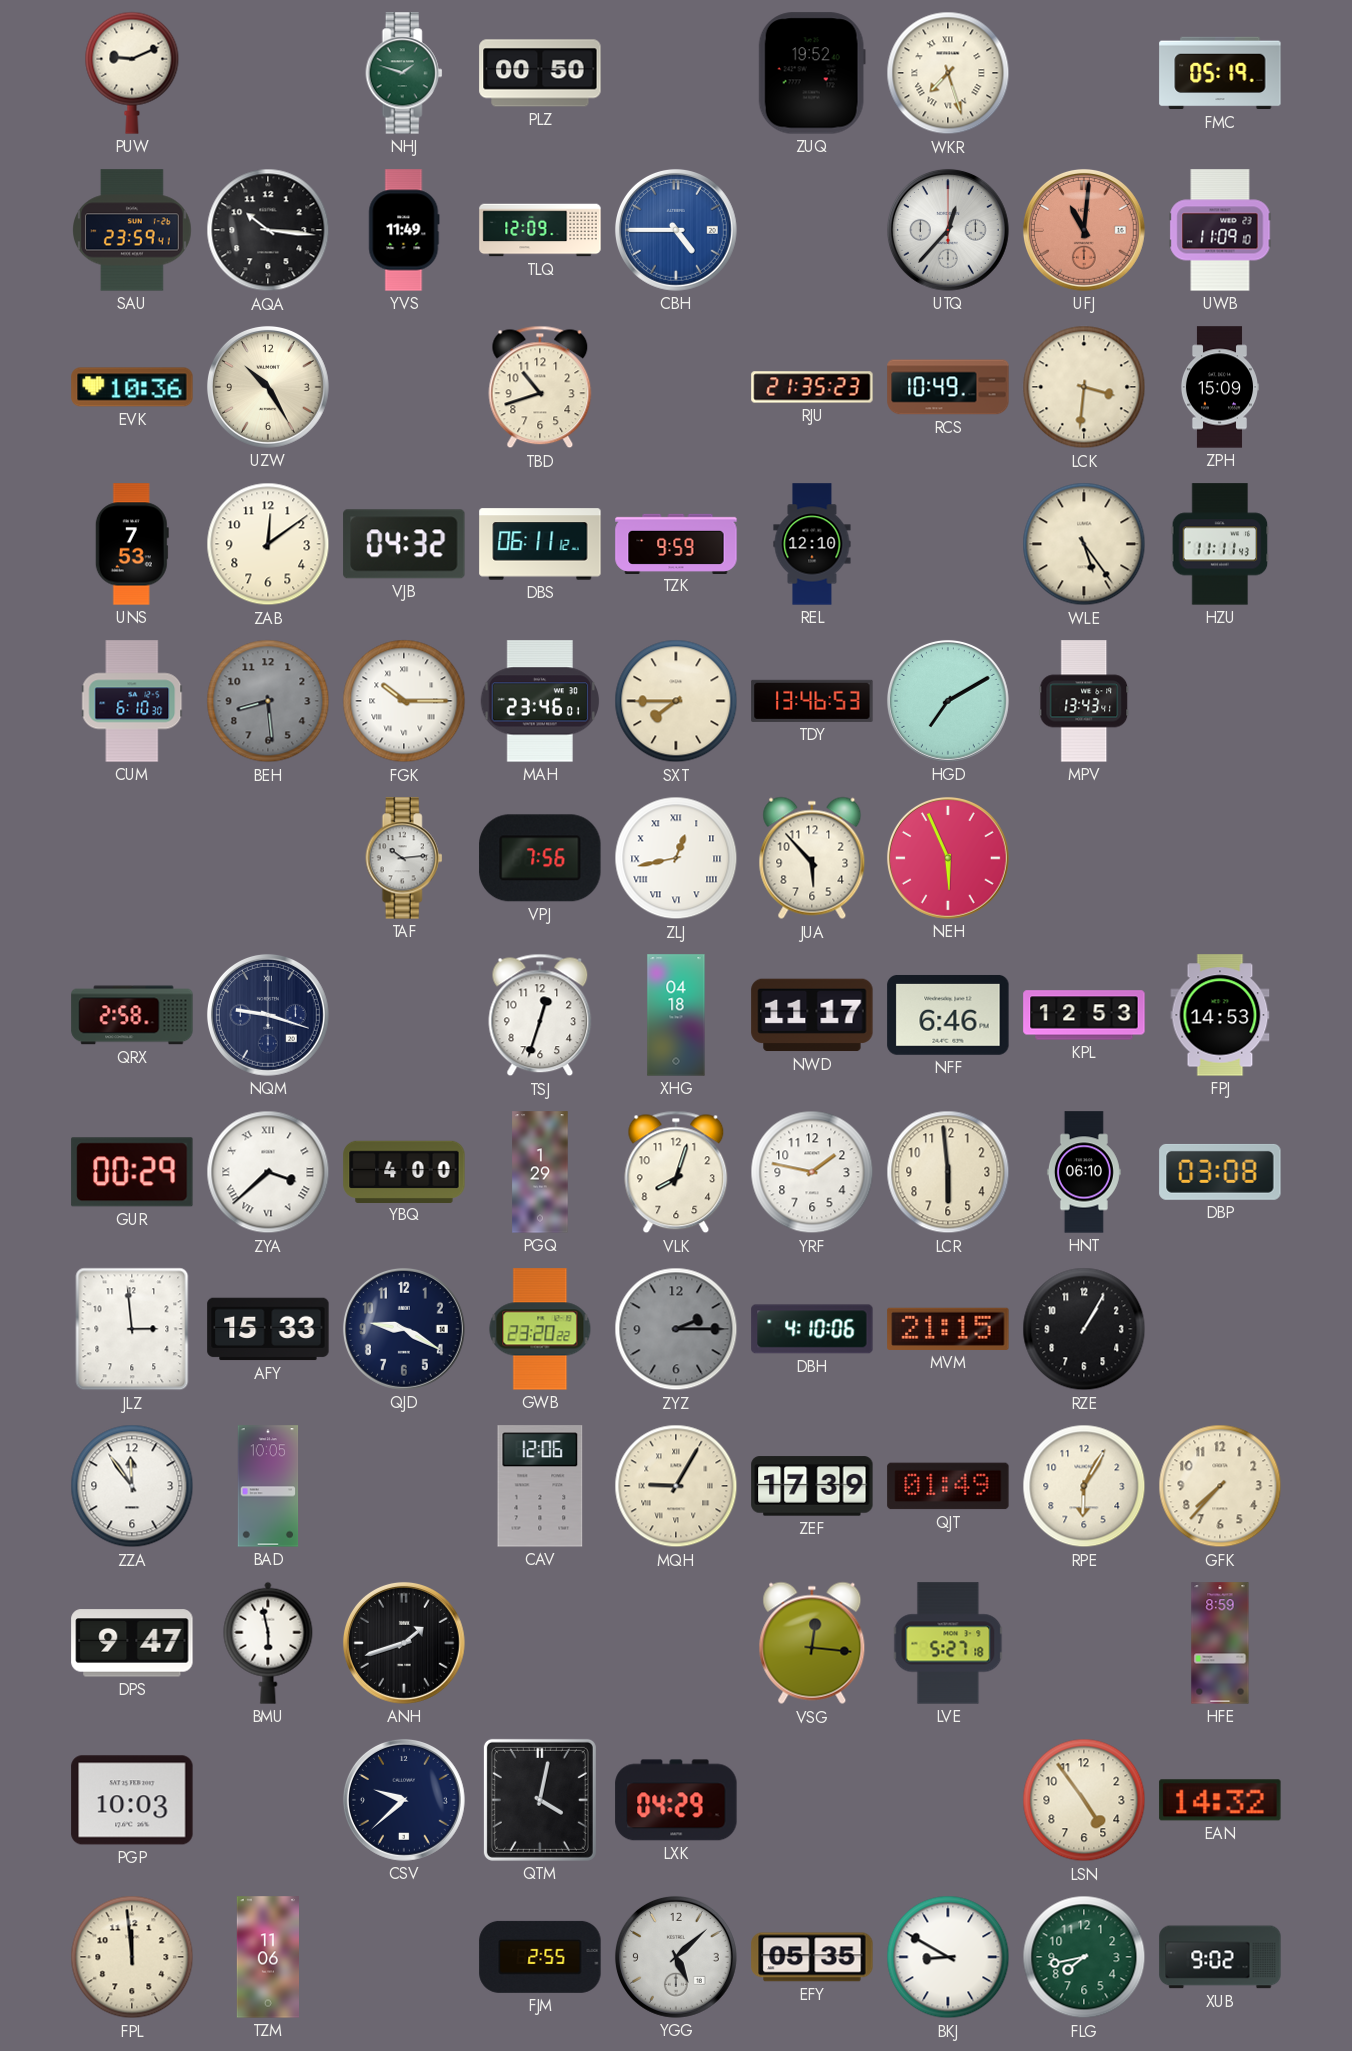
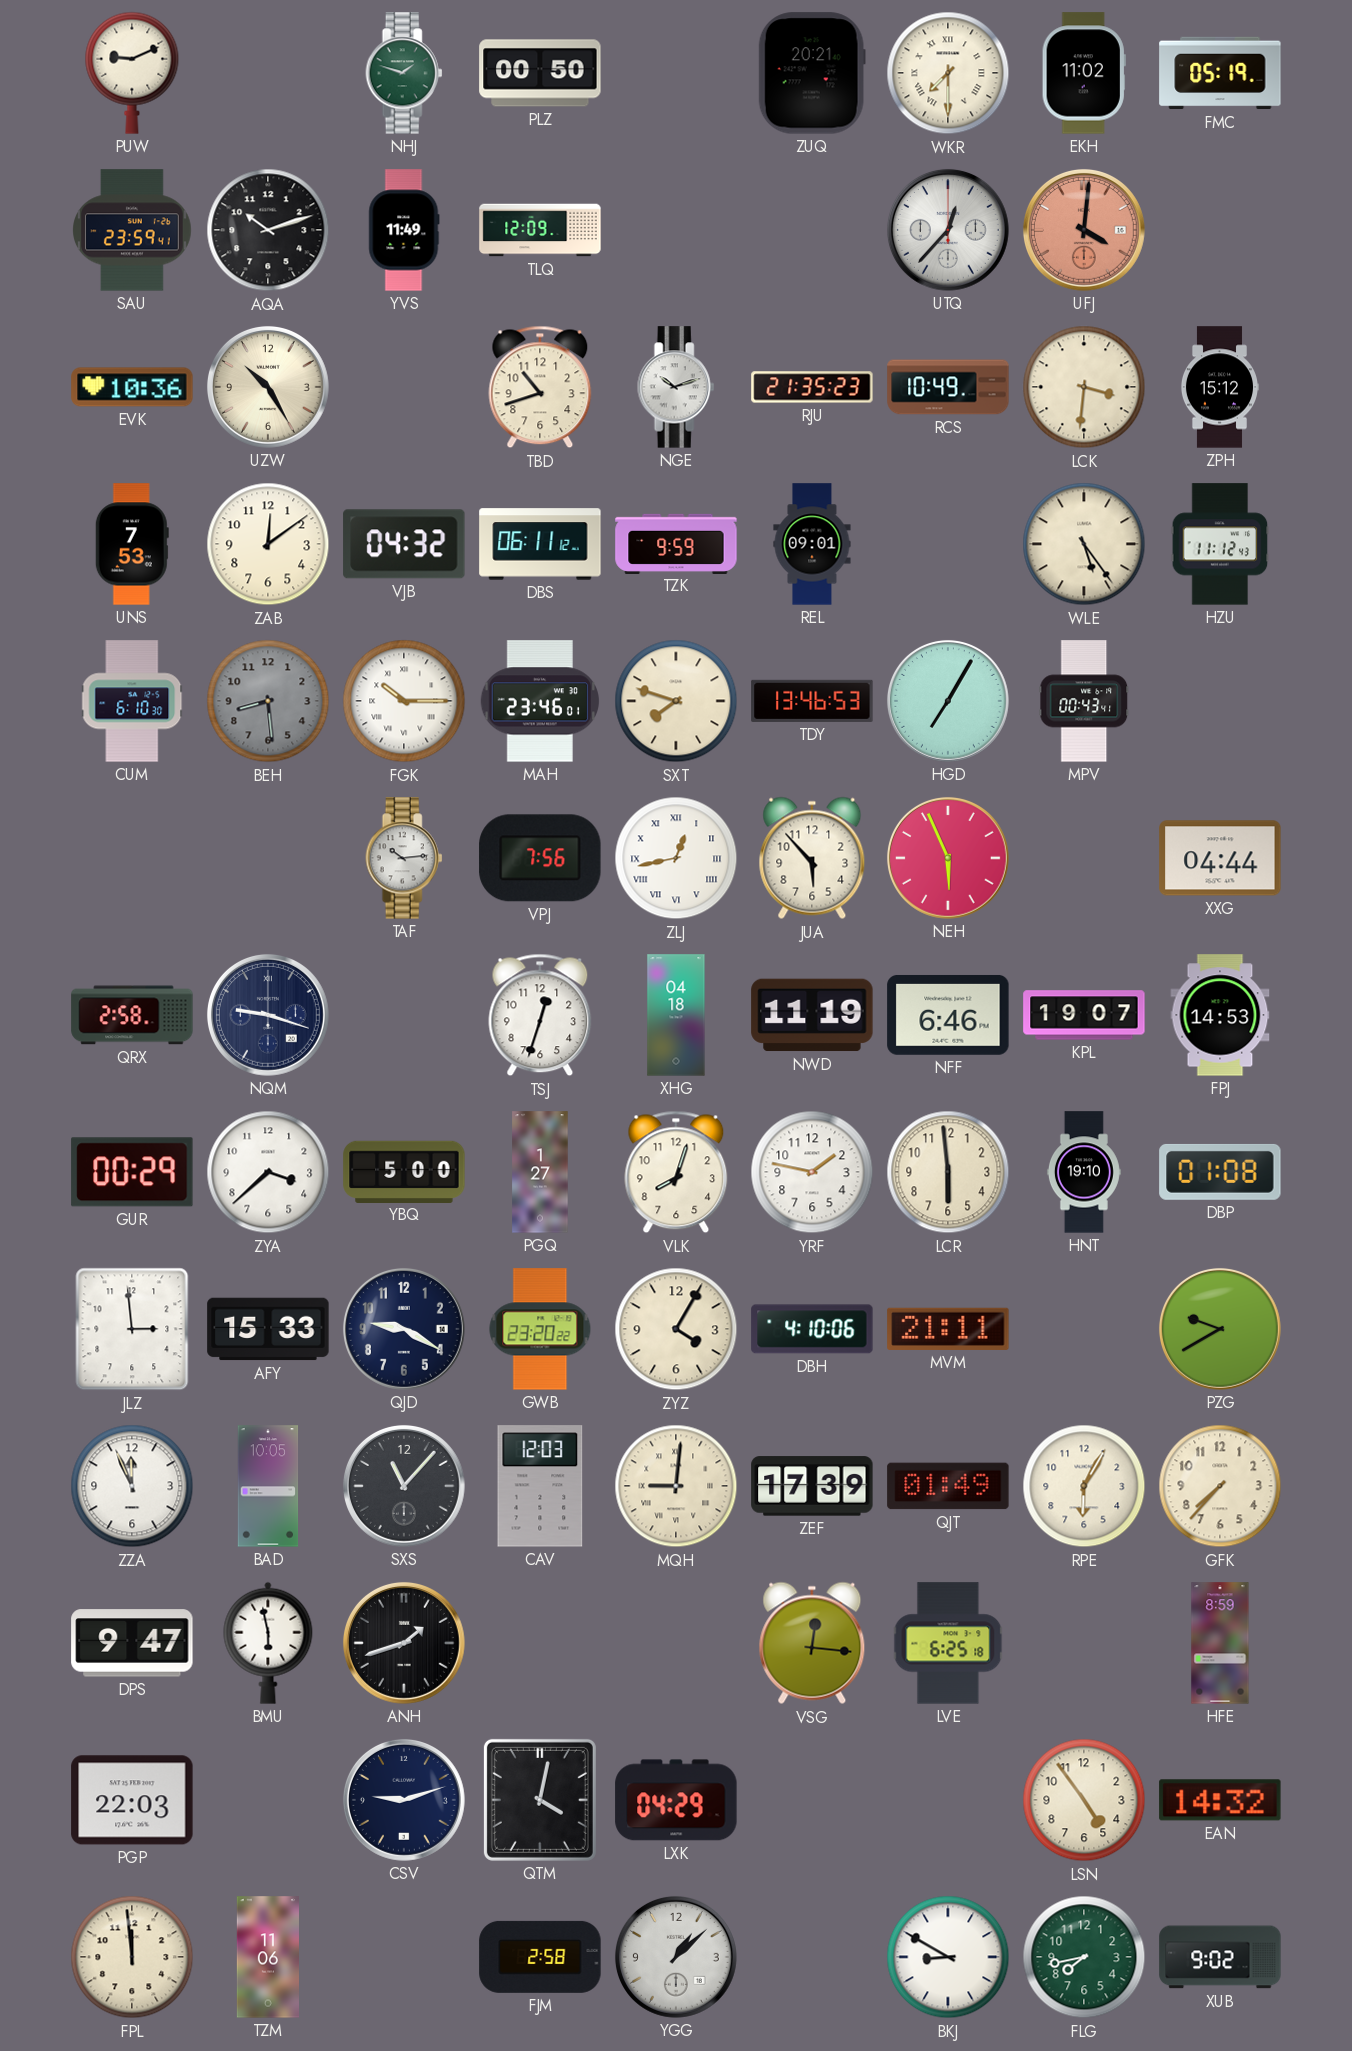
ZUQ: 19:52 -> 20:21 (812, 73)
WKR: 7:27 -> 7:30 (948, 73)
EKH: none -> 11:02 (1084, 73)
AQA: 10:16 -> 10:12 (268, 230)
CBH: 4:45 -> none (676, 230)
UFJ: 11:01 -> 4:01 (1084, 230)
UWB: 11:09 -> none (1220, 230)
NGE: none -> 10:12 (676, 387)
ZPH: 15:09 -> 15:12 (1219, 387)
REL: 12:10 -> 09:01 (812, 544)
HZU: 11:11 -> 11:12 (1220, 544)
SXT: 7:45 -> 7:48 (676, 701)
HGD: 7:10 -> 7:05 (948, 701)
MPV: 13:43 -> 00:43 (1084, 701)
XXG: none -> 04:44 (1220, 858)
NWD: 11:17 -> 11:19 (812, 1015)
KPL: 12:53 -> 19:07 (1084, 1015)
ZYA numerals: Roman -> Arabic (268, 1172)
YBQ: 4:00 -> 5:00 (404, 1171)
PGQ: 1:29 -> 1:27 (540, 1172)
HNT: 06:10 -> 19:10 (1084, 1172)
DBP: 03:08 -> 01:08 (1220, 1172)
ZYZ: 2:15 -> 4:05 (676, 1329)
ZYZ dial: grey -> cream (676, 1329)
MVM: 21:15 -> 21:11 (948, 1329)
RZE: 1:05 -> none (1084, 1329)
PZG: none -> 9:40 (1220, 1329)
ZZA: 11:54 -> 11:56 (132, 1486)
SXS: none -> 11:07 (404, 1486)
CAV: 12:06 -> 12:03 (540, 1486)
MQH: 9:05 -> 9:01 (676, 1486)
LVE: 5:27 -> 6:25 (948, 1643)
PGP: 10:03 -> 22:03 (132, 1800)
CSV: 9:38 -> 9:12 (404, 1800)
FJM: 2:55 -> 2:58 (540, 1957)
YGG: 5:08 -> 1:08 (676, 1957)
EFY: 05:35 -> none (812, 1957)
